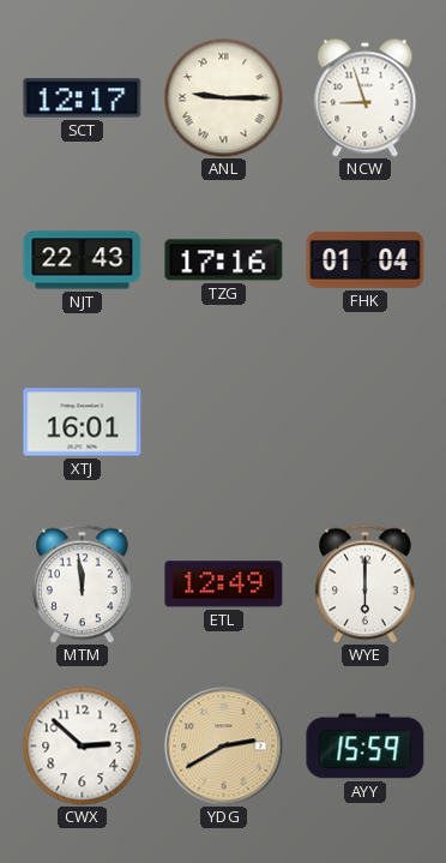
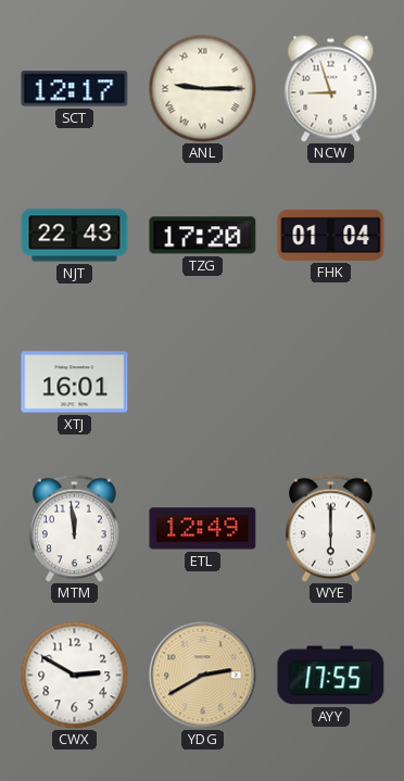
TZG: 17:16 -> 17:20 (203, 236)
CWX: 2:52 -> 2:50 (75, 676)
AYY: 15:59 -> 17:55 (331, 676)
